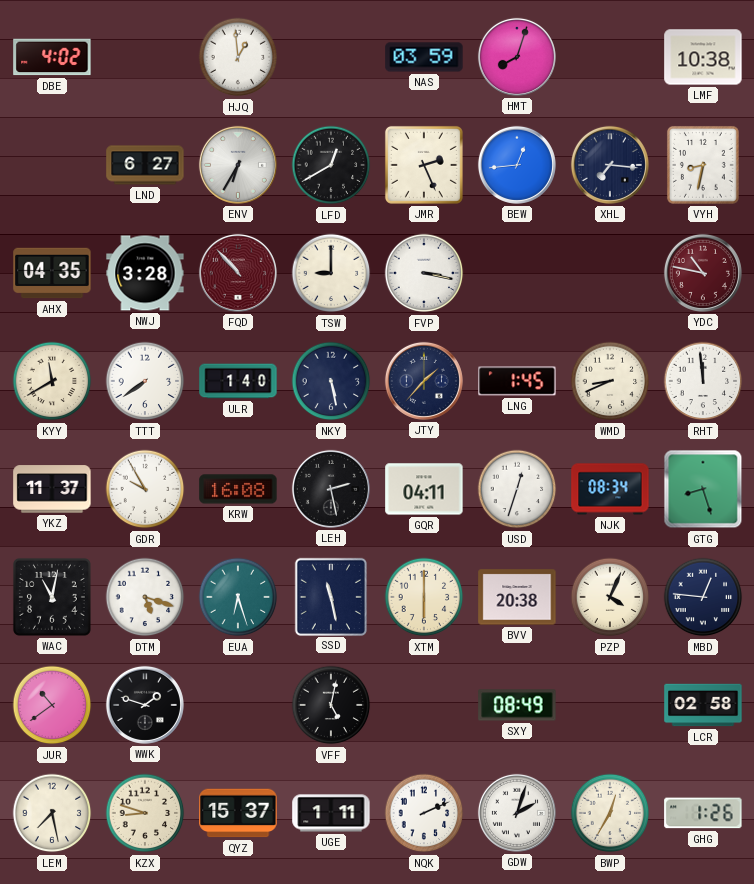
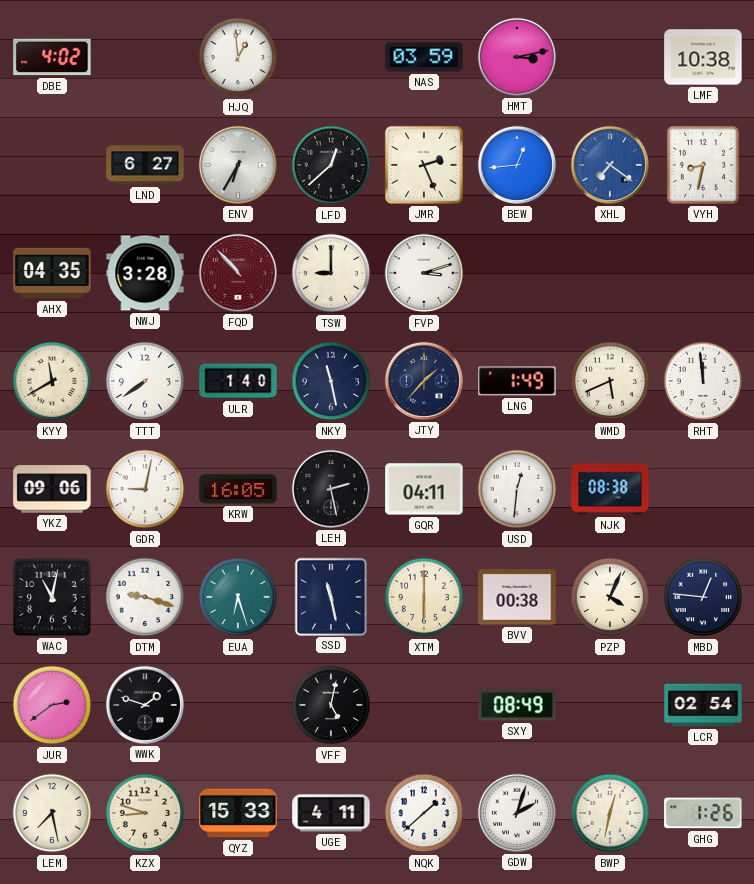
HMT: 8:03 -> 3:13 (517, 57)
LFD: 12:40 -> 12:38 (331, 165)
XHL: 7:16 -> 7:21 (610, 165)
XHL dial: navy -> blue (610, 165)
FVP: 3:17 -> 3:12 (424, 273)
YDC: 10:47 -> none (703, 273)
NKY: 5:28 -> 11:28 (331, 381)
LNG: 1:45 -> 1:49 (517, 381)
WMD: 8:41 -> 5:41 (610, 381)
YKZ: 11:37 -> 09:06 (52, 489)
GDR: 9:55 -> 9:02 (145, 489)
KRW: 16:08 -> 16:05 (238, 489)
USD: 12:33 -> 12:31 (517, 489)
NJK: 08:34 -> 08:38 (610, 489)
GTG: 8:27 -> none (703, 489)
DTM: 5:18 -> 9:18 (145, 597)
BVV: 20:38 -> 00:38 (517, 597)
JUR: 10:39 -> 2:39 (52, 705)
LCR: 02:58 -> 02:54 (703, 705)
QYZ: 15:37 -> 15:33 (238, 813)
UGE: 1:11 -> 4:11 (331, 813)
NQK: 2:11 -> 1:38 (424, 813)
BWP: 12:35 -> 12:32 (610, 813)
